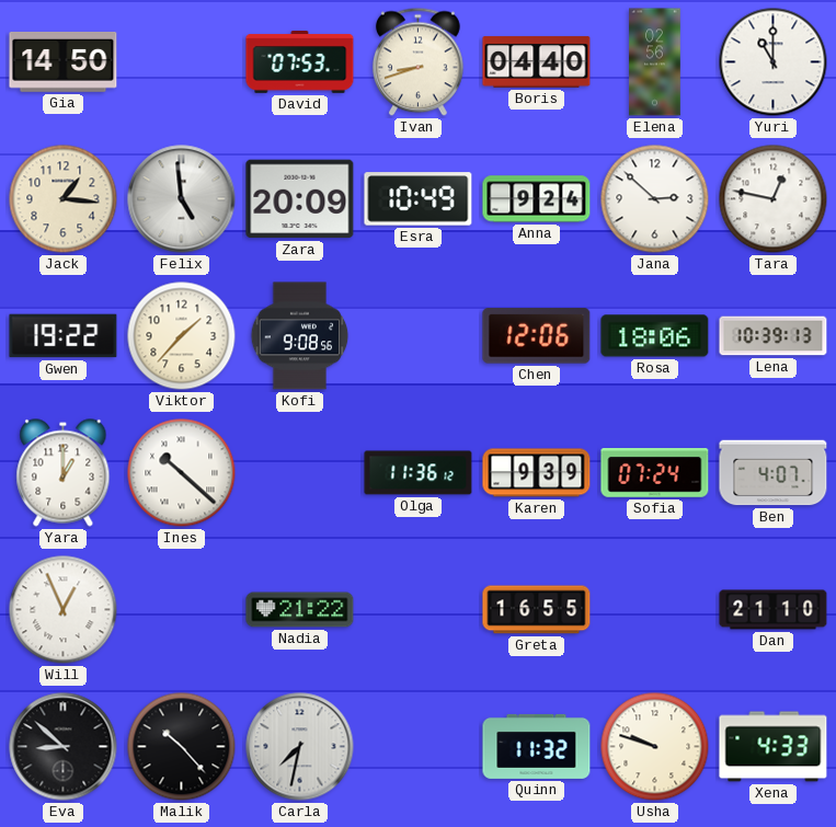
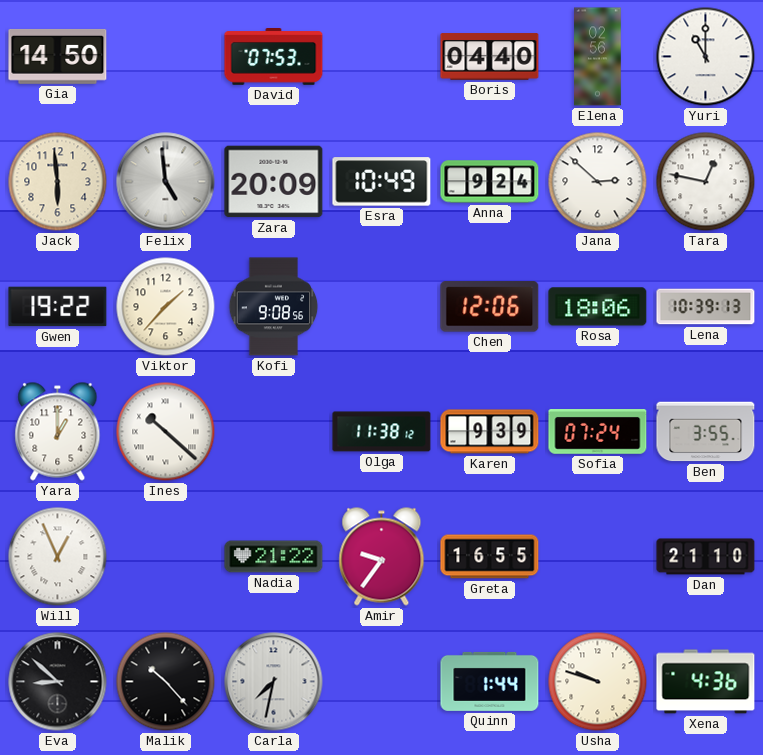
Ivan: 8:42 -> none (417, 62)
Jack: 1:16 -> 5:59 (58, 182)
Olga: 11:36 -> 11:38 (382, 432)
Ben: 4:07 -> 3:55 (706, 432)
Amir: none -> 9:36 (382, 557)
Quinn: 11:32 -> 1:44 (490, 681)
Xena: 4:33 -> 4:36 (706, 682)
